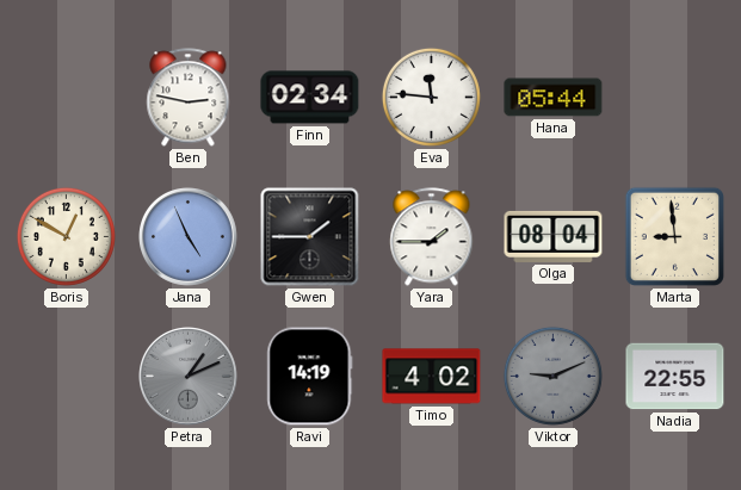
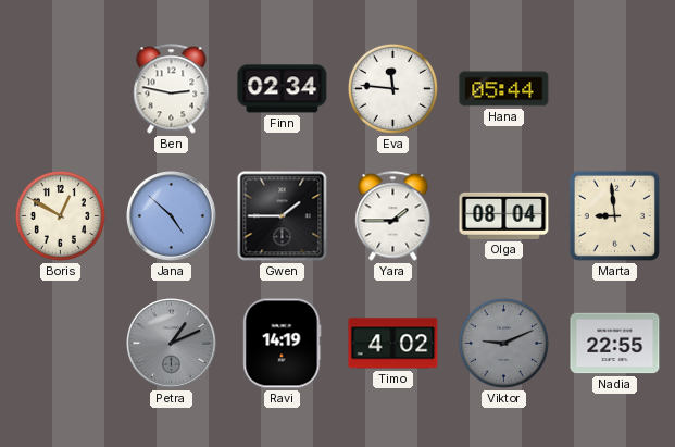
Jana: 4:56 -> 4:52 (172, 216)
